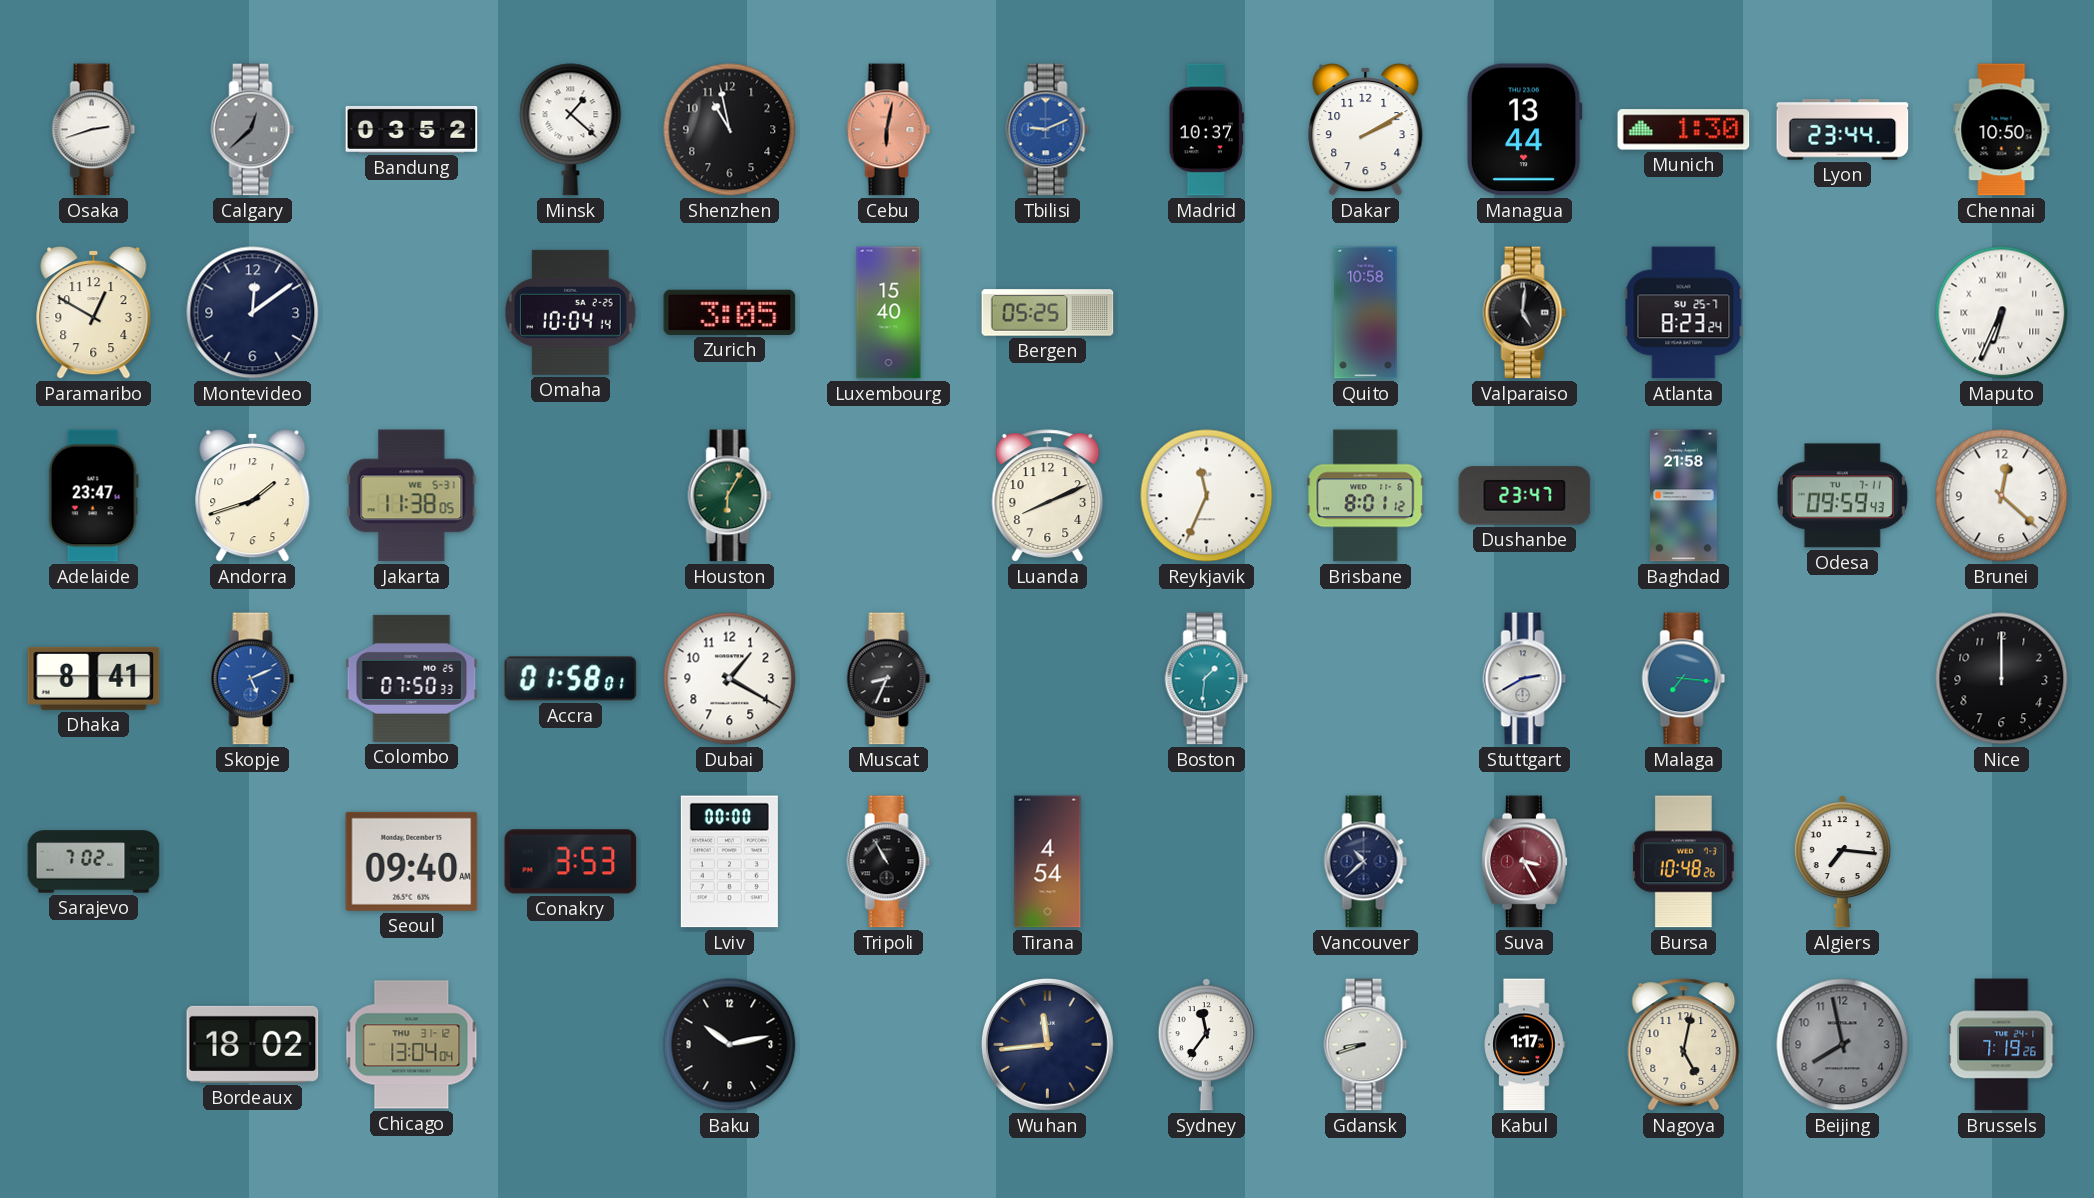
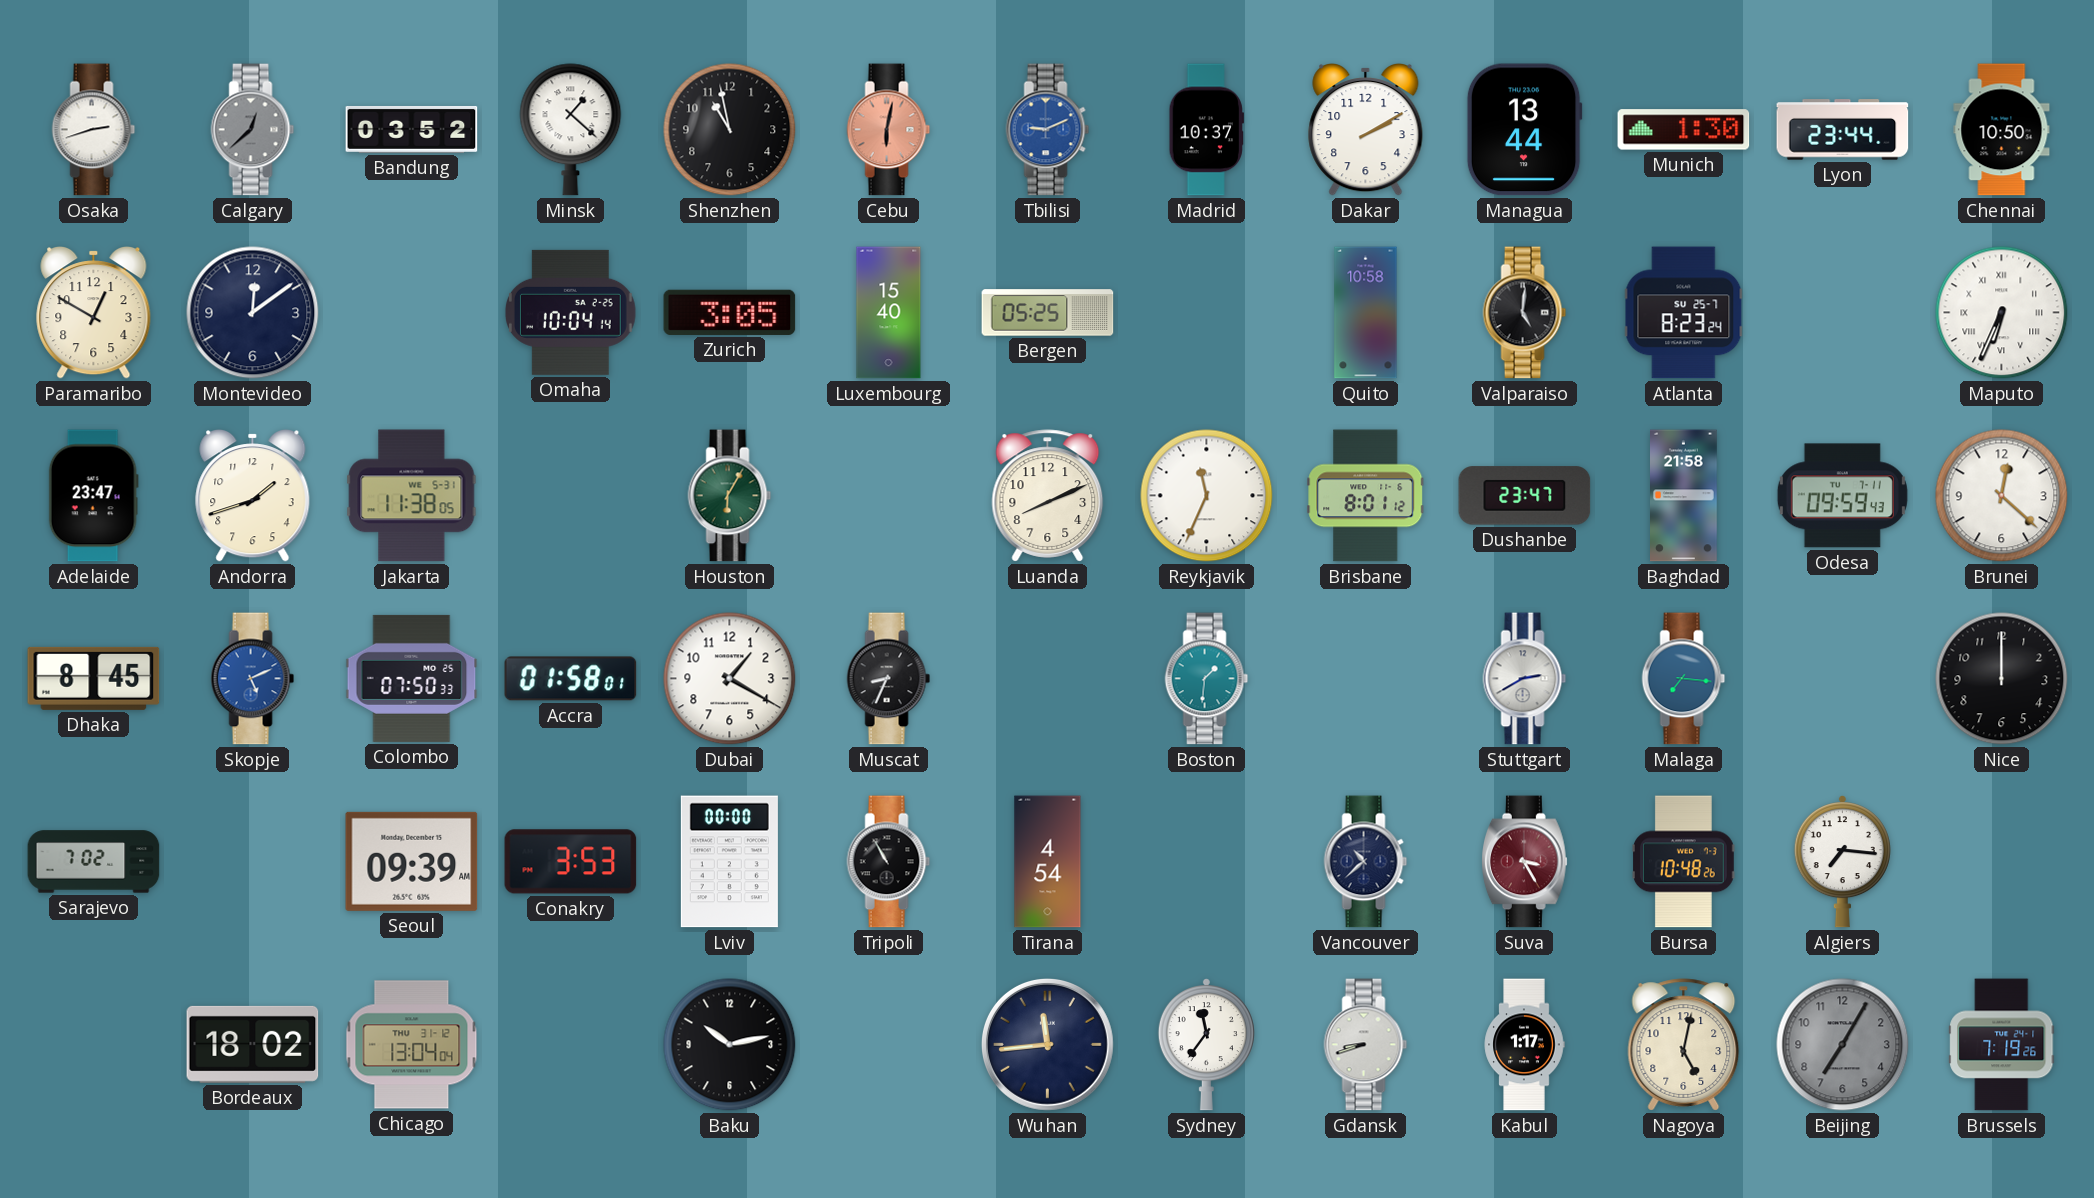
Dhaka: 8:41 -> 8:45 (94, 678)
Seoul: 09:40 -> 09:39 (412, 861)
Beijing: 7:58 -> 7:05 (1843, 1045)
